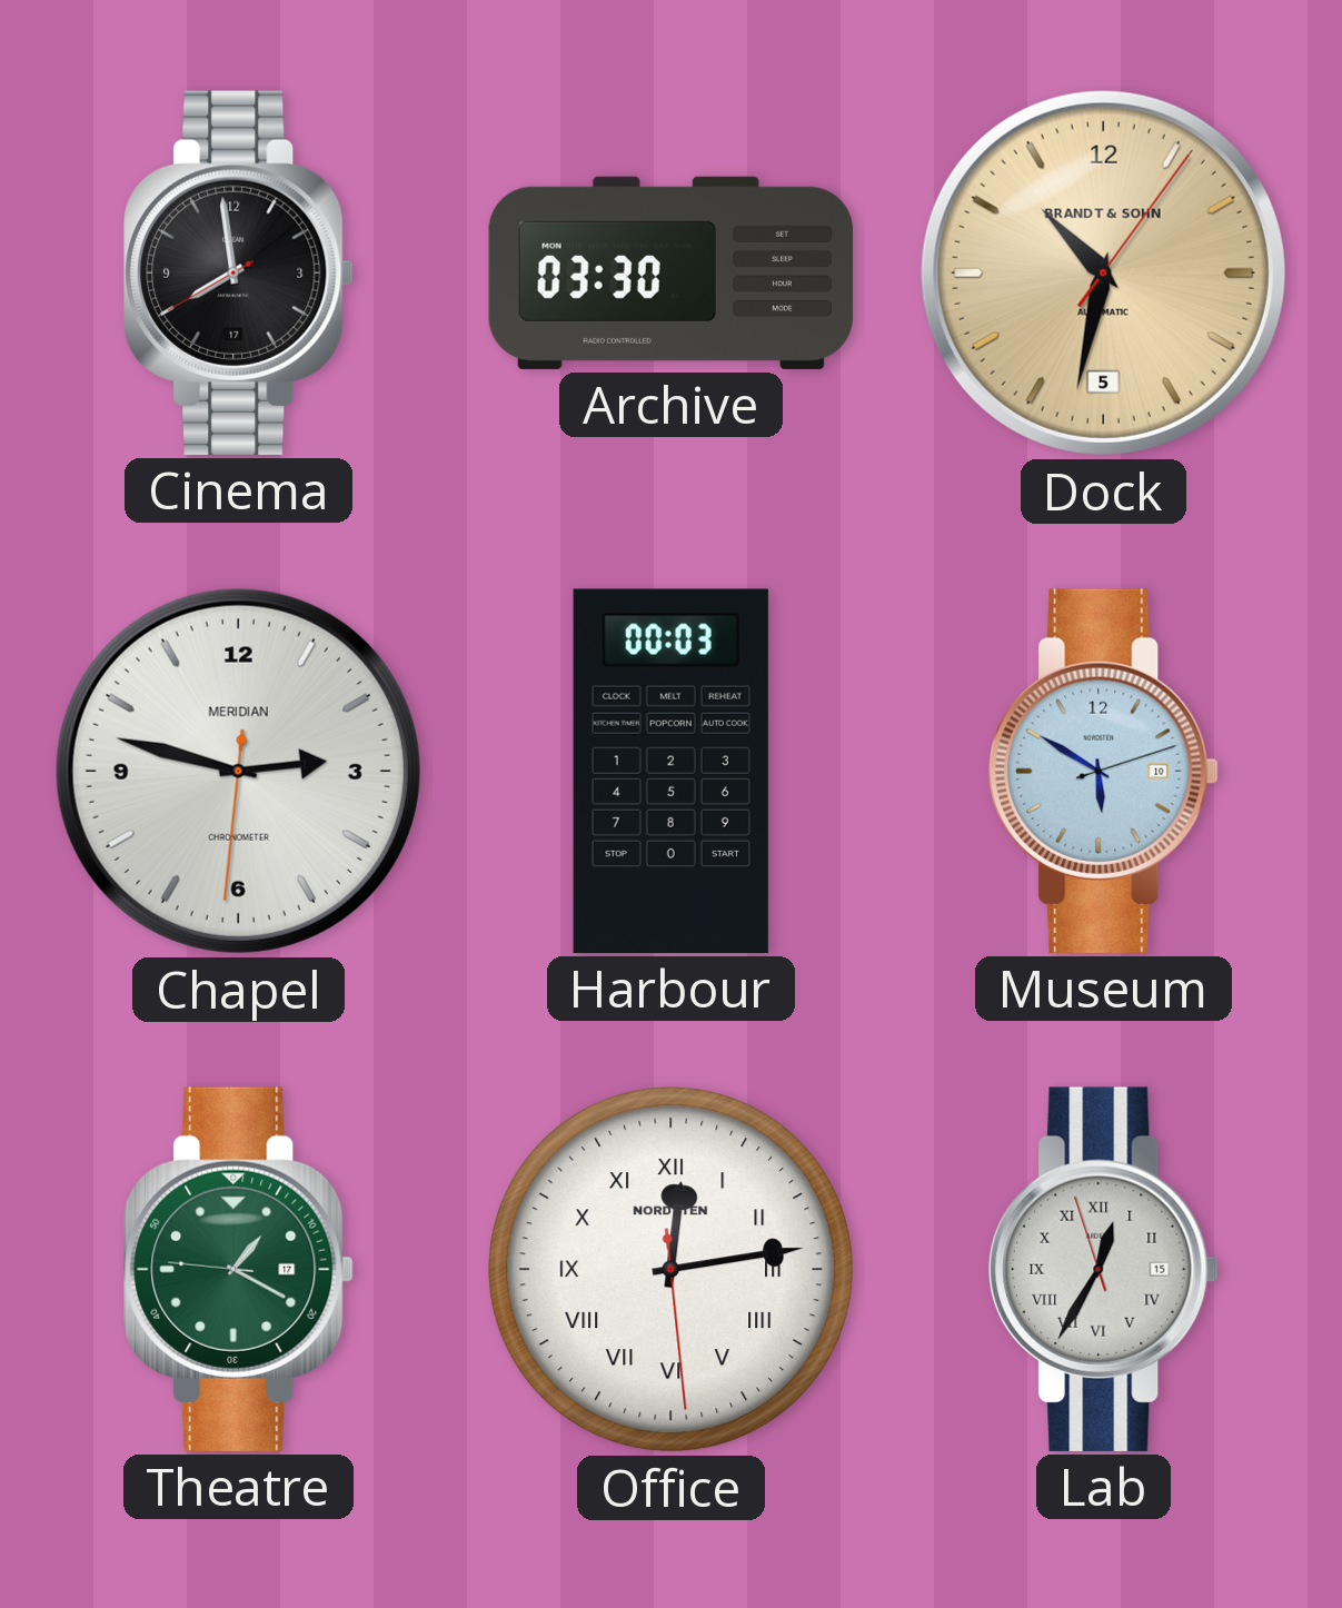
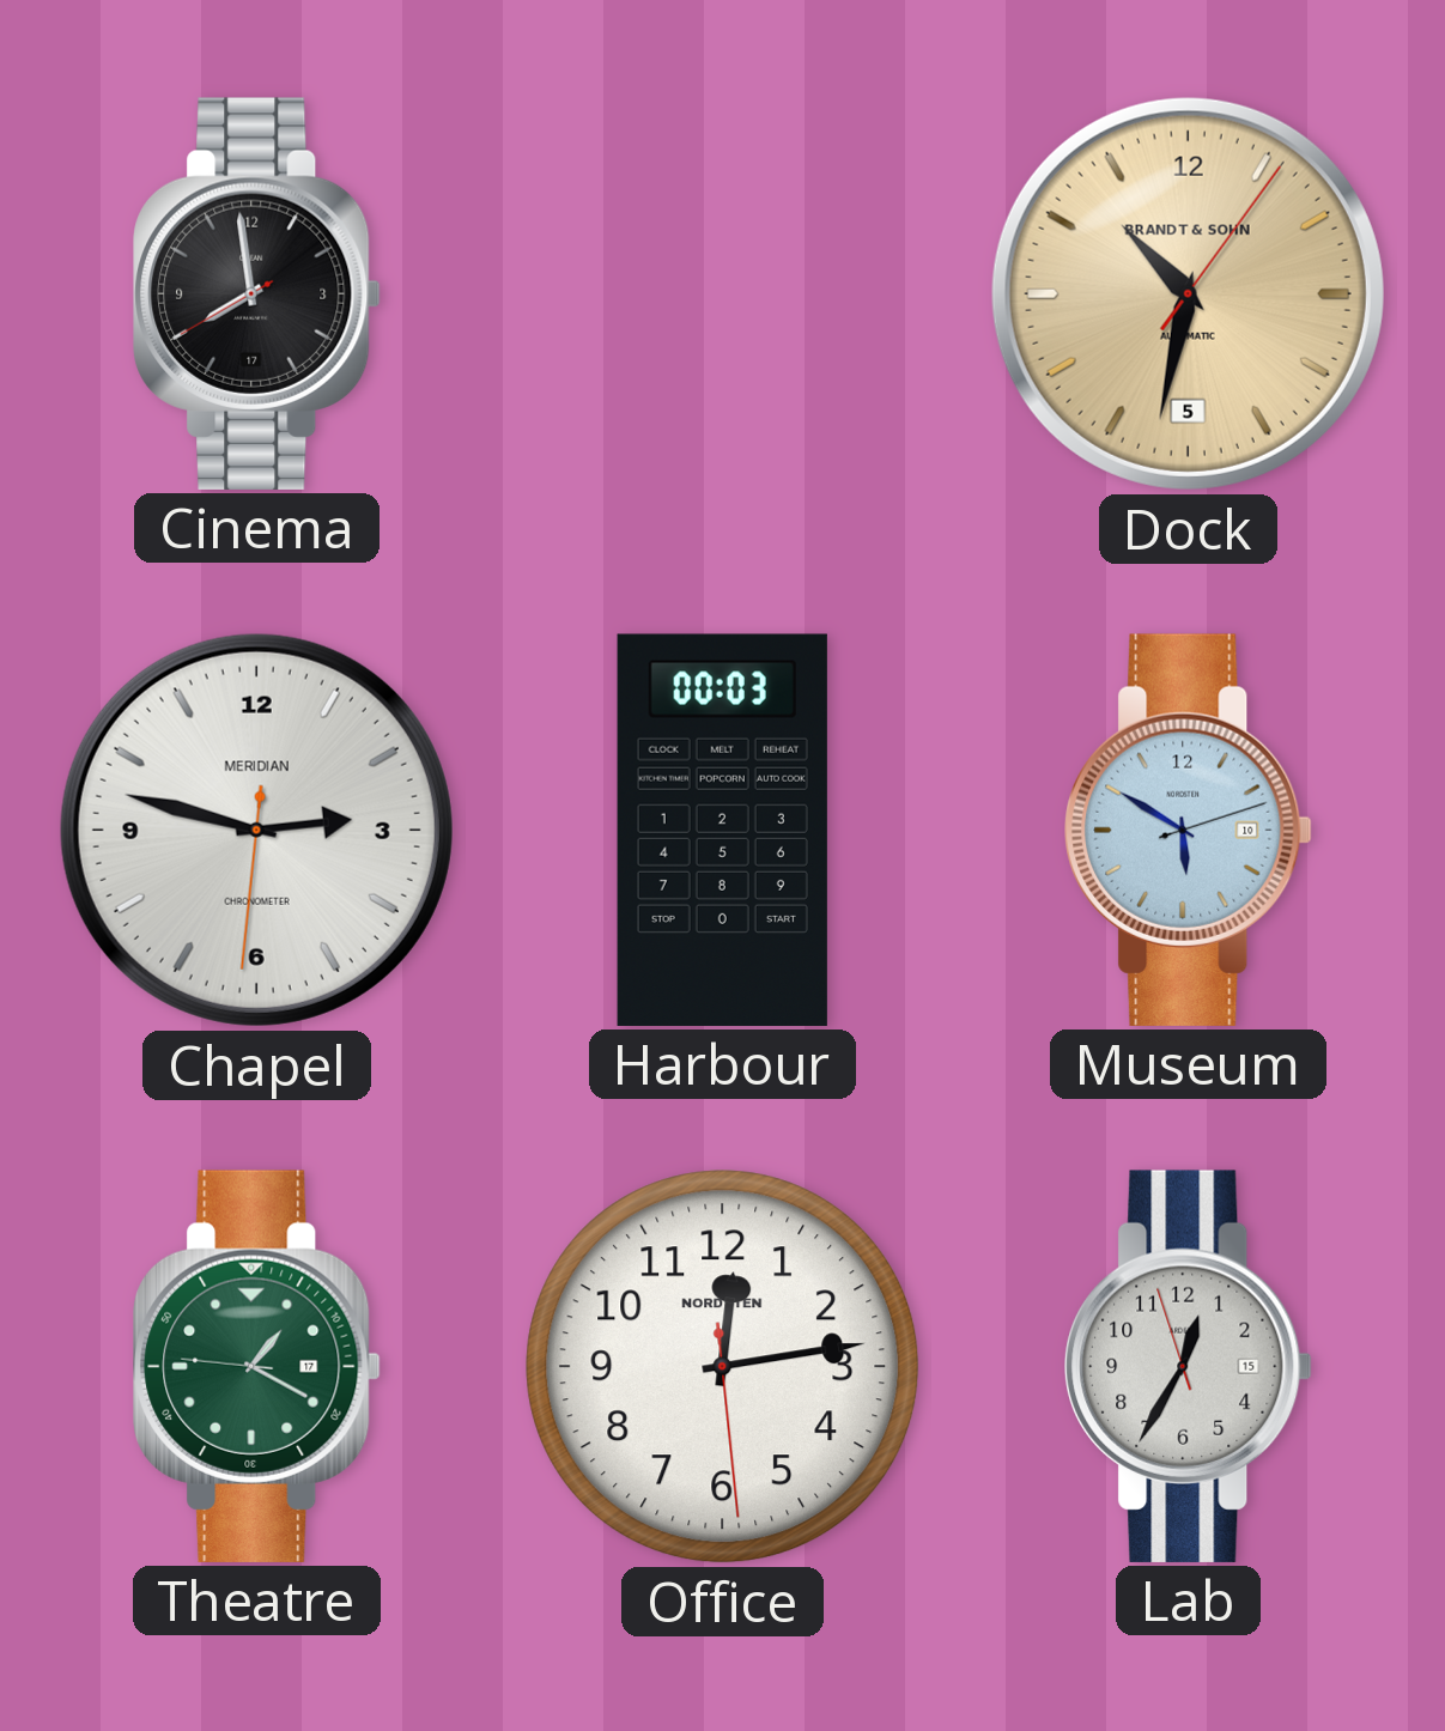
Archive: 03:30 -> none (672, 272)
Office numerals: Roman -> Arabic (723, 1367)
Lab numerals: Roman -> Arabic (1189, 1366)
